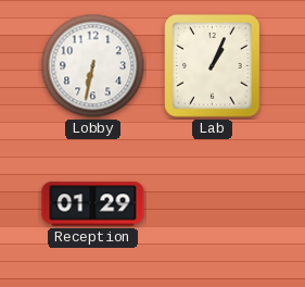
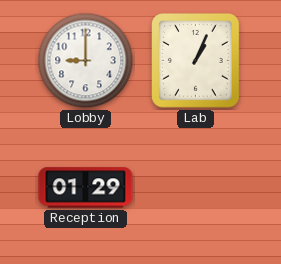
Lobby: 6:32 -> 9:00 (86, 61)
